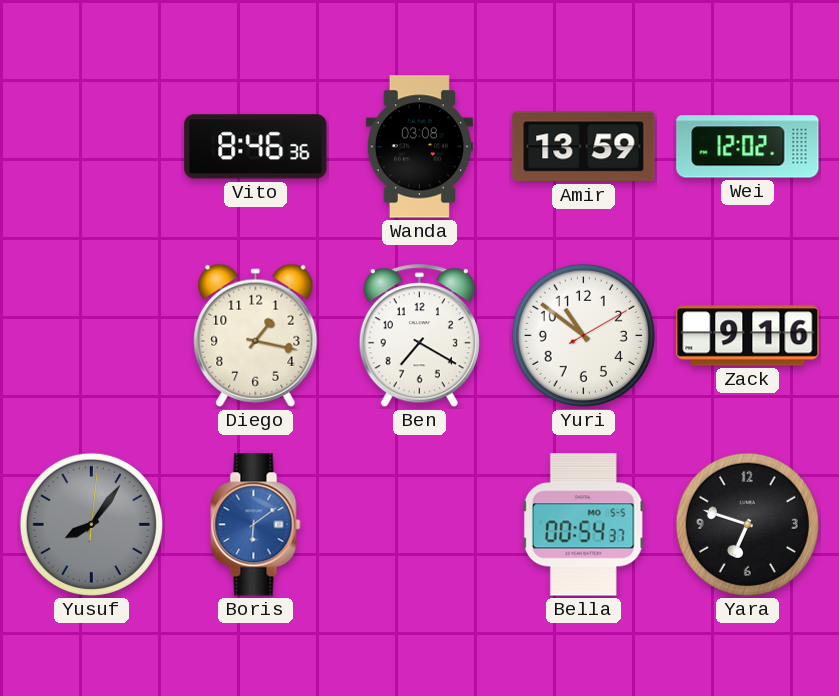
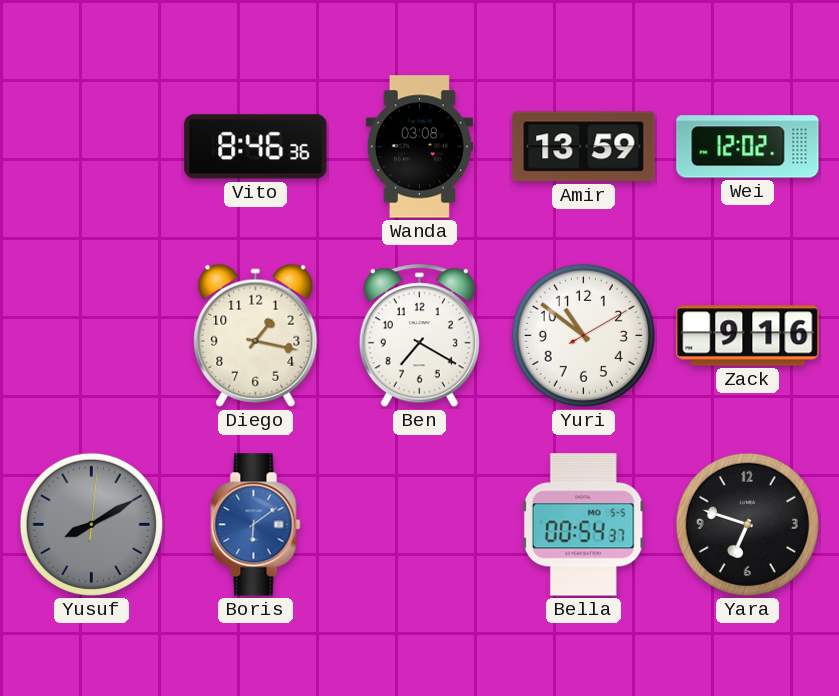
Yusuf: 8:06 -> 8:10 (91, 524)
